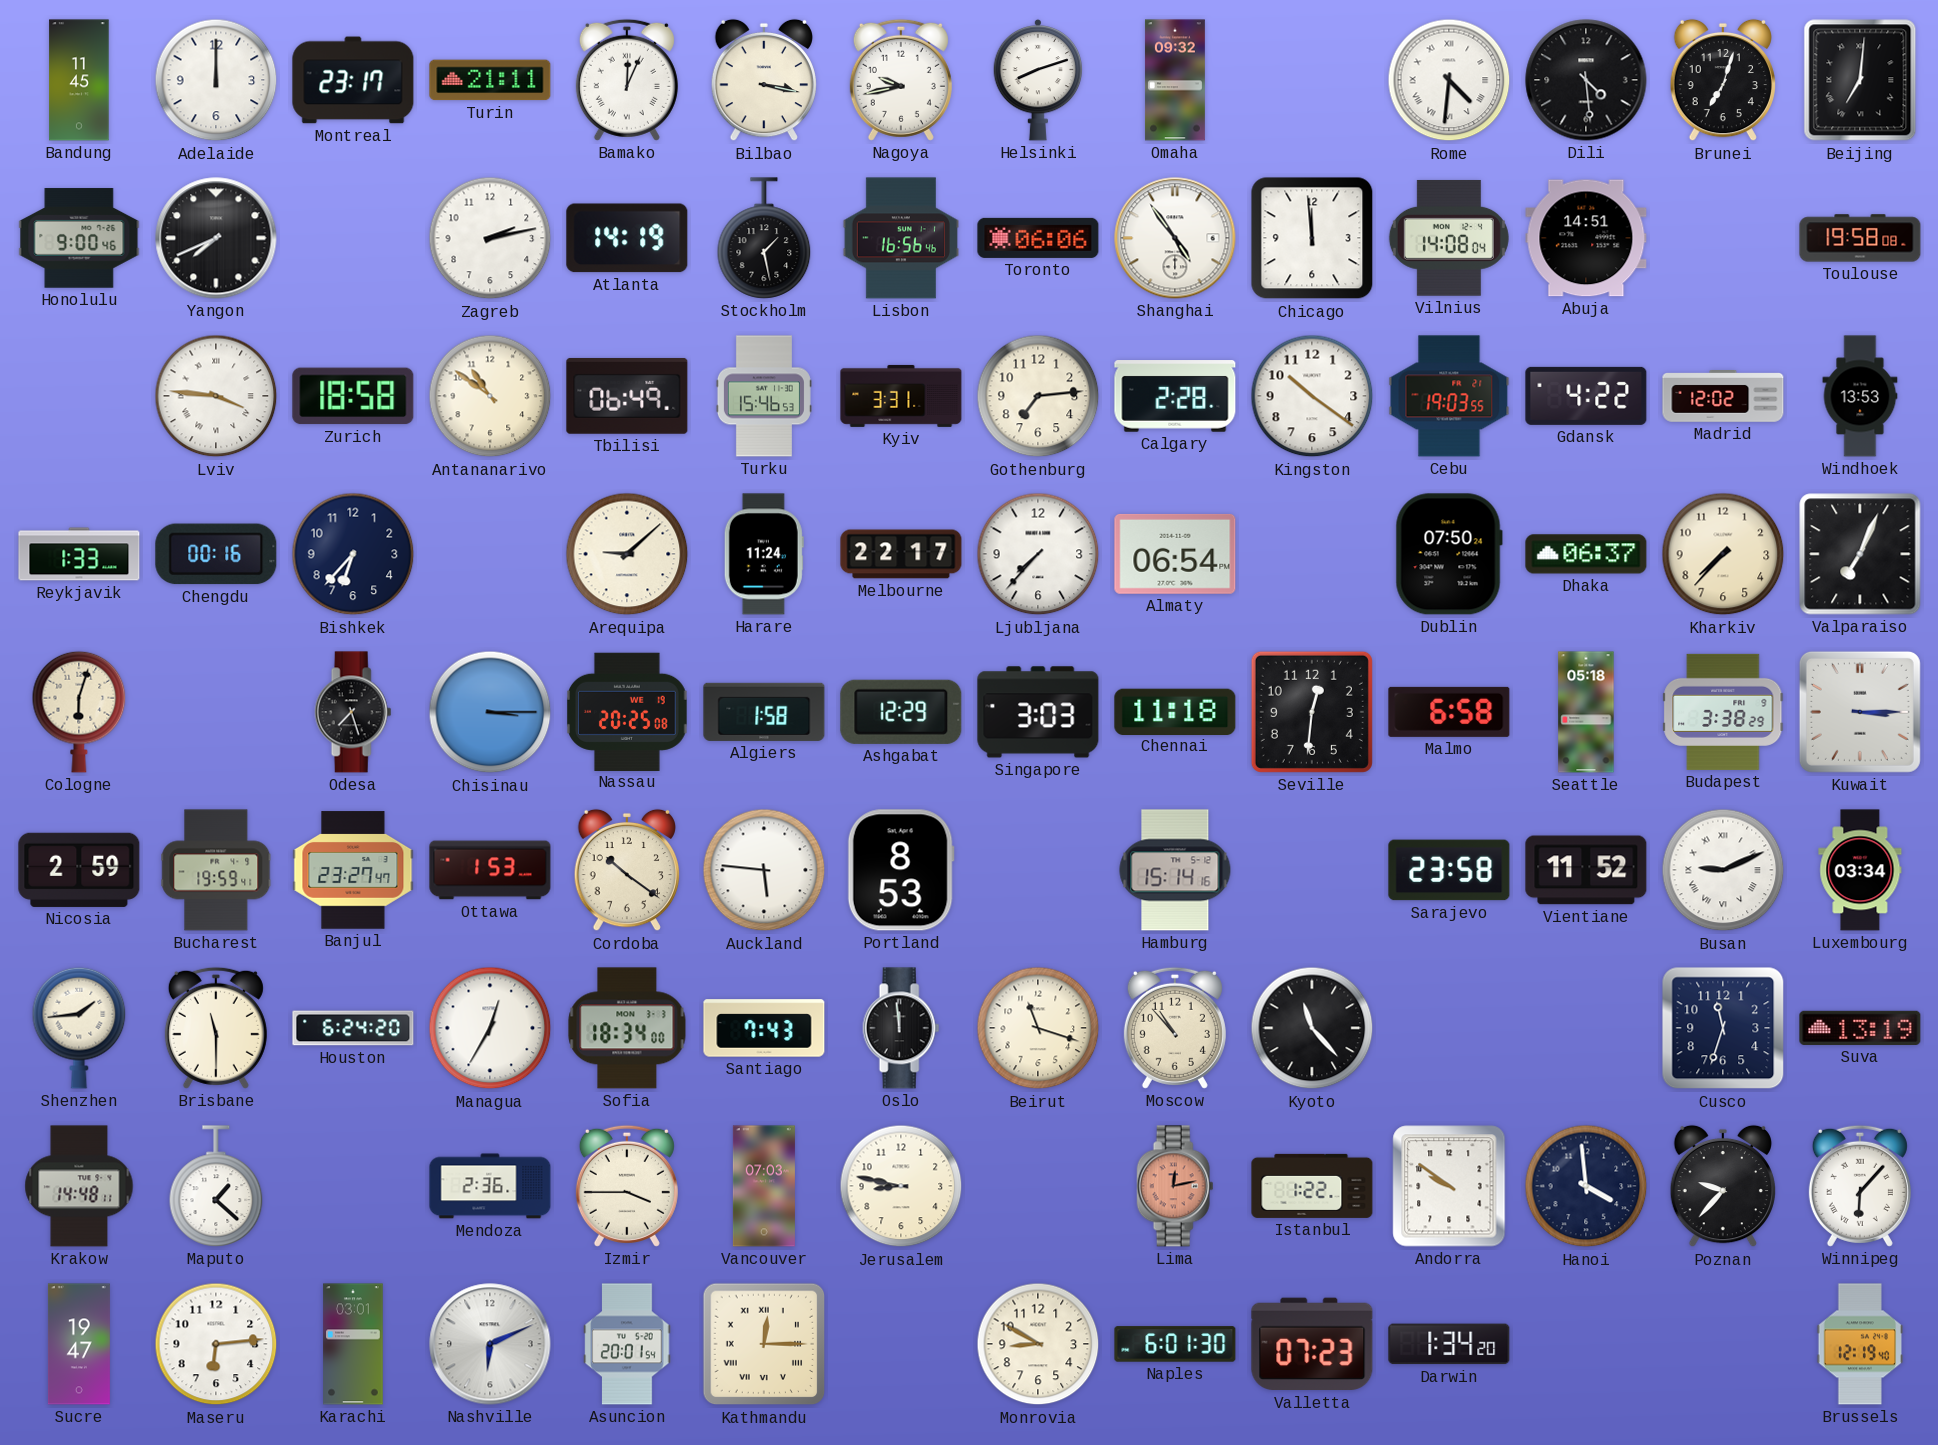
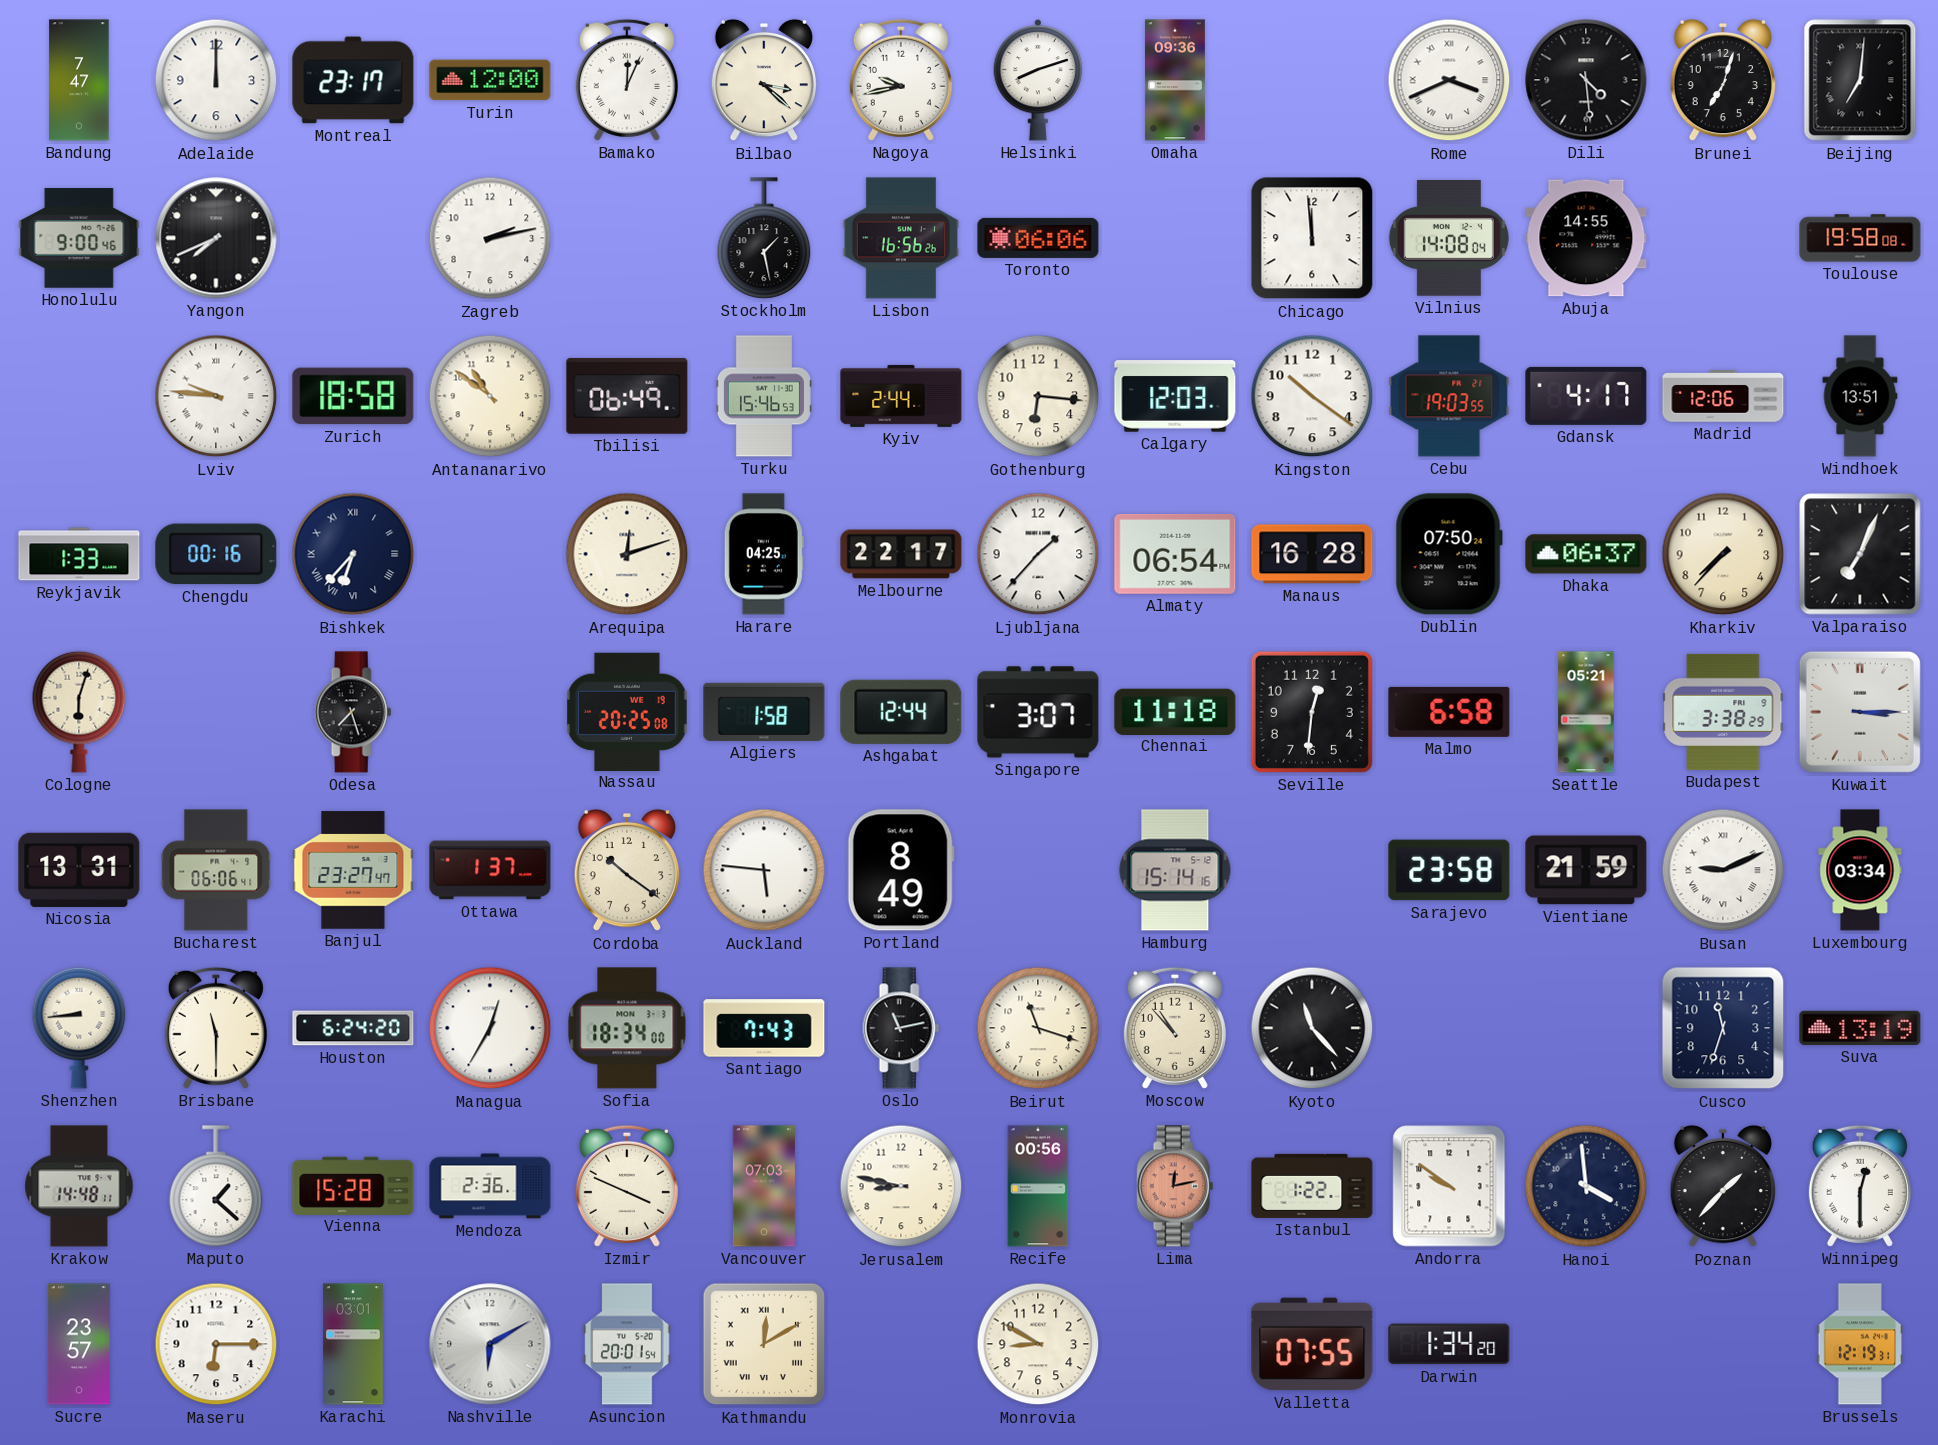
Bandung: 11:45 -> 7:47 (79, 80)
Turin: 21:11 -> 12:00 (490, 80)
Bilbao: 3:17 -> 3:22 (763, 80)
Omaha: 09:32 -> 09:36 (1175, 80)
Rome: 4:31 -> 3:41 (1449, 80)
Atlanta: 14:19 -> none (627, 238)
Lisbon: 16:56:46 -> 16:56:26 (901, 238)
Shanghai: 4:54 -> none (1175, 238)
Abuja: 14:51 -> 14:55 (1586, 238)
Lviv: 3:46 -> 9:46 (216, 396)
Kyiv: 3:31 -> 2:44 (901, 396)
Gothenburg: 7:14 -> 6:16 (1038, 396)
Calgary: 2:28 -> 12:03 (1175, 396)
Gdansk: 4:22 -> 4:17 (1586, 396)
Madrid: 12:02 -> 12:06 (1723, 397)
Windhoek: 13:53 -> 13:51 (1860, 396)
Bishkek numerals: Arabic -> Roman (353, 554)
Arequipa: 9:08 -> 12:12 (627, 554)
Harare: 11:24 -> 04:25 (764, 554)
Ljubljana: 7:37 -> 1:37 (1038, 554)
Manaus: none -> 16:28 (1312, 554)
Chisinau: 3:15 -> none (490, 712)
Ashgabat: 12:29 -> 12:44 (901, 712)
Singapore: 3:03 -> 3:07 (1038, 712)
Seattle: 05:18 -> 05:21 (1586, 712)
Nicosia: 2:59 -> 13:31 (79, 870)
Bucharest: 19:59 -> 06:06 (216, 870)
Ottawa: 1:53 -> 1:37 (490, 870)
Portland: 8:53 -> 8:49 (901, 870)
Vientiane: 11:52 -> 21:59 (1586, 870)
Shenzhen: 1:44 -> 8:44 (79, 1028)
Oslo: 11:59 -> 11:13 (901, 1028)
Vienna: none -> 15:28 (353, 1185)
Izmir: 3:45 -> 3:49 (627, 1186)
Recife: none -> 00:56 (1038, 1186)
Poznan: 9:37 -> 1:37 (1722, 1186)
Winnipeg: 6:07 -> 12:30 (1860, 1186)
Sucre: 19:47 -> 23:57 (79, 1344)
Maseru: 6:14 -> 6:15 (216, 1344)
Nashville: 6:11 -> 6:10 (490, 1344)
Kathmandu: 12:15 -> 12:10 (764, 1344)
Naples: 6:01 -> none (1175, 1344)
Valletta: 07:23 -> 07:55 (1312, 1344)
Brussels: 12:19:40 -> 12:19:31 (1860, 1344)
